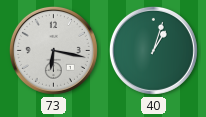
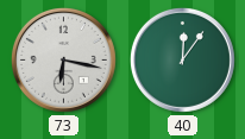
40: 1:03 -> 12:06 (182, 59)
